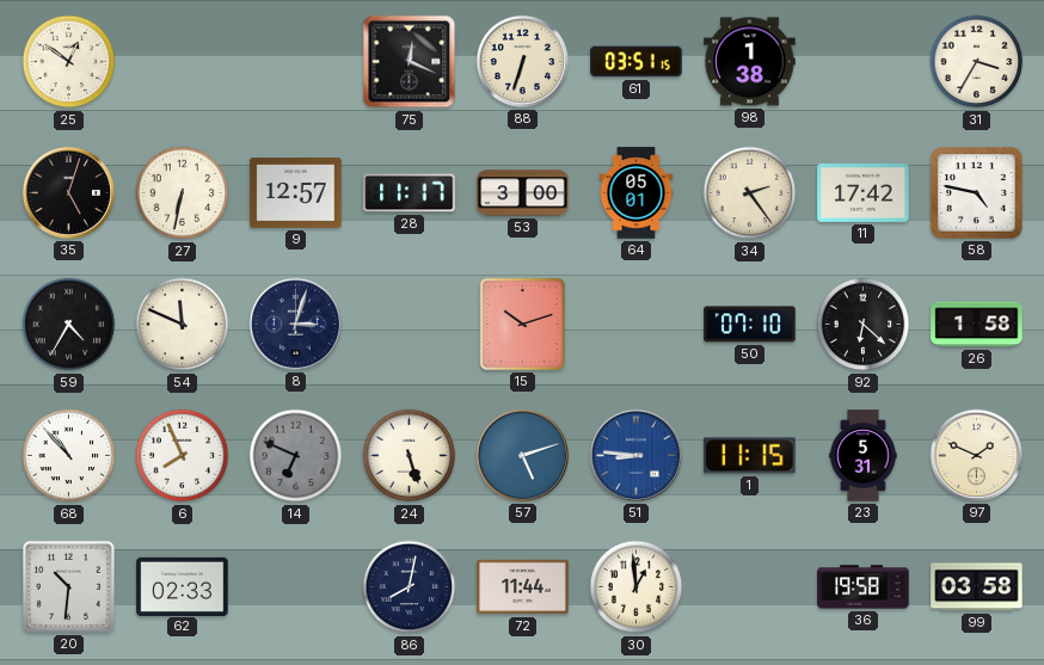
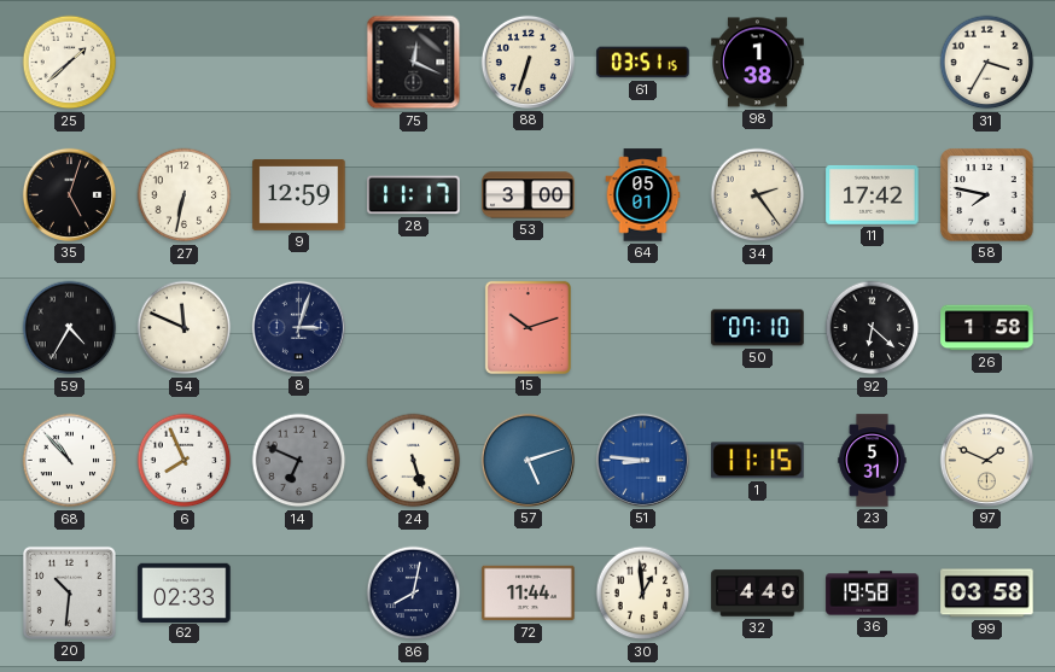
25: 12:51 -> 1:38 (70, 63)
9: 12:57 -> 12:59 (299, 195)
58: 4:47 -> 7:47 (987, 195)
32: none -> 4:40 (758, 594)
